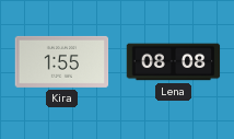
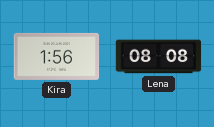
Kira: 1:55 -> 1:56 (57, 56)
